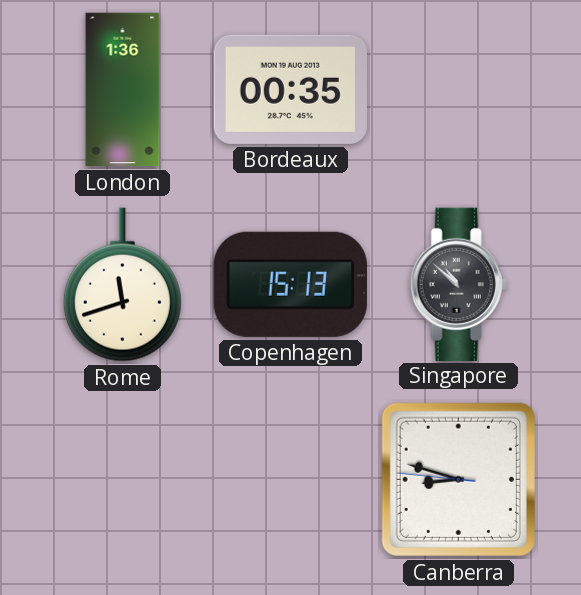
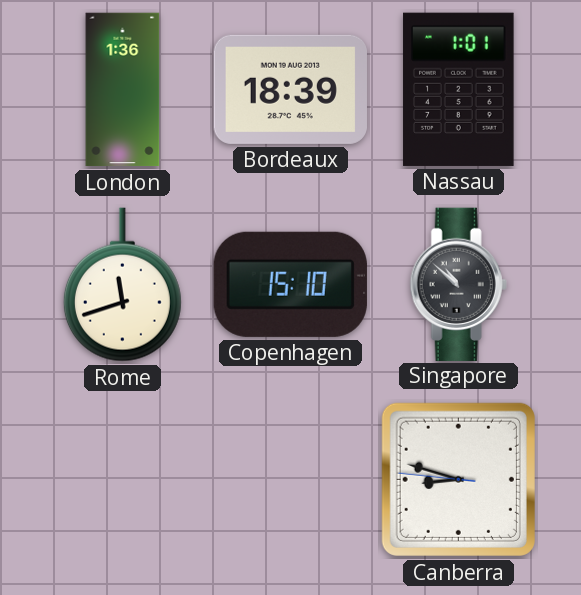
Bordeaux: 00:35 -> 18:39 (290, 89)
Nassau: none -> 1:01 (459, 89)
Copenhagen: 15:13 -> 15:10 (290, 284)
